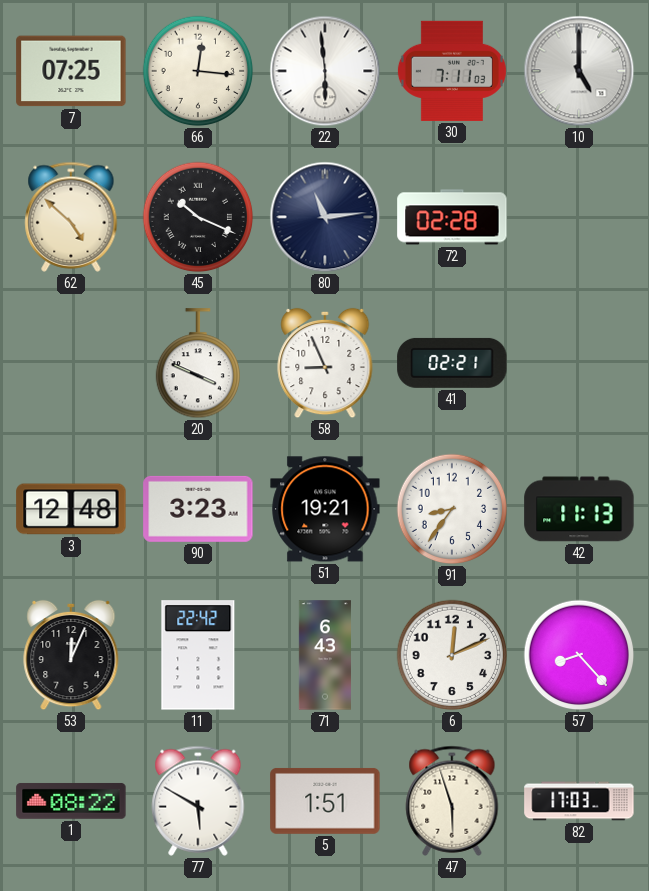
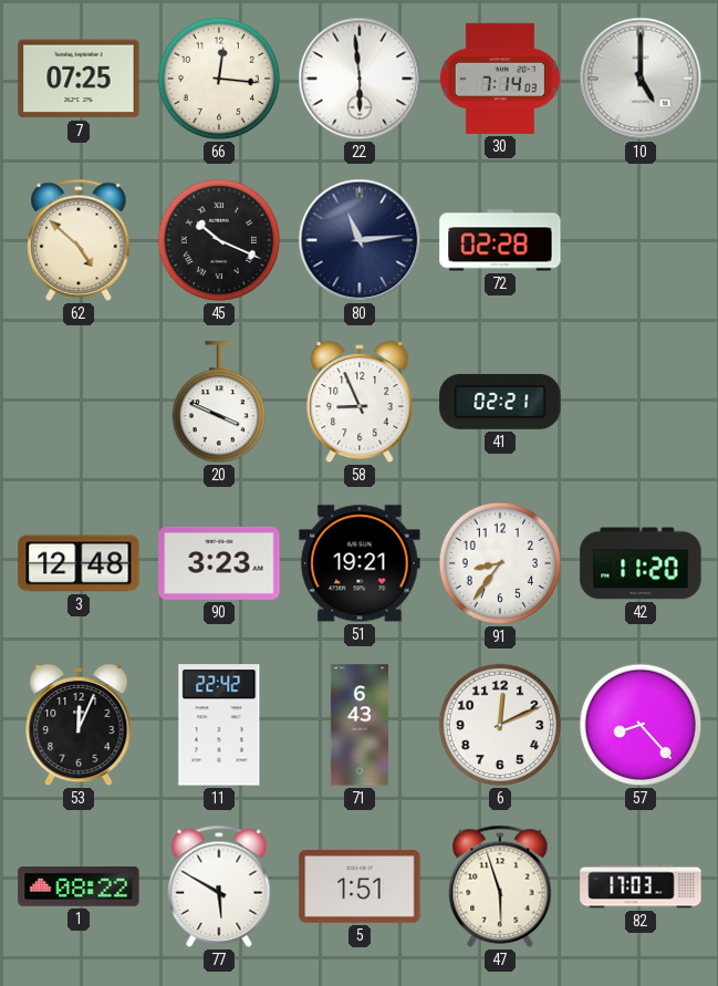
30: 7:11 -> 7:14 (500, 79)
42: 11:13 -> 11:20 (641, 563)
